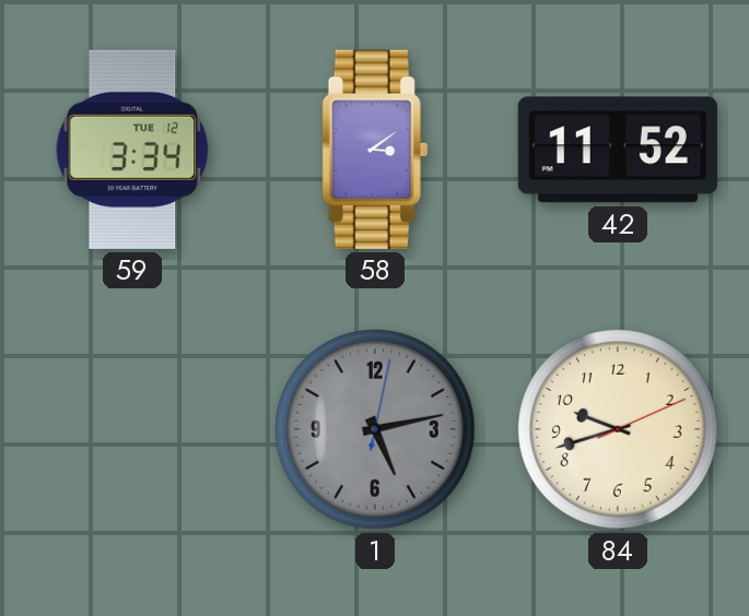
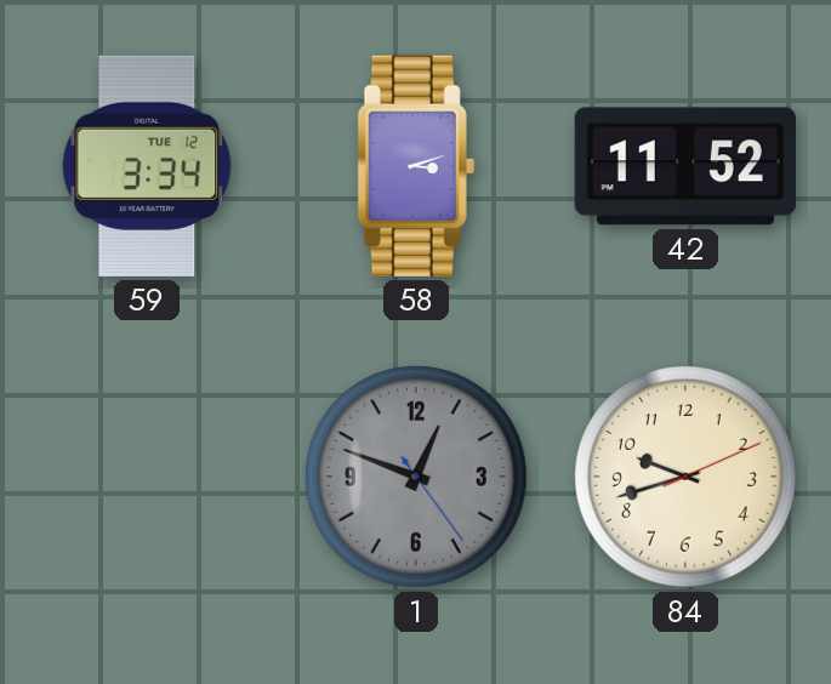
58: 3:09 -> 3:12 (416, 166)
1: 5:13 -> 12:48 (416, 477)
